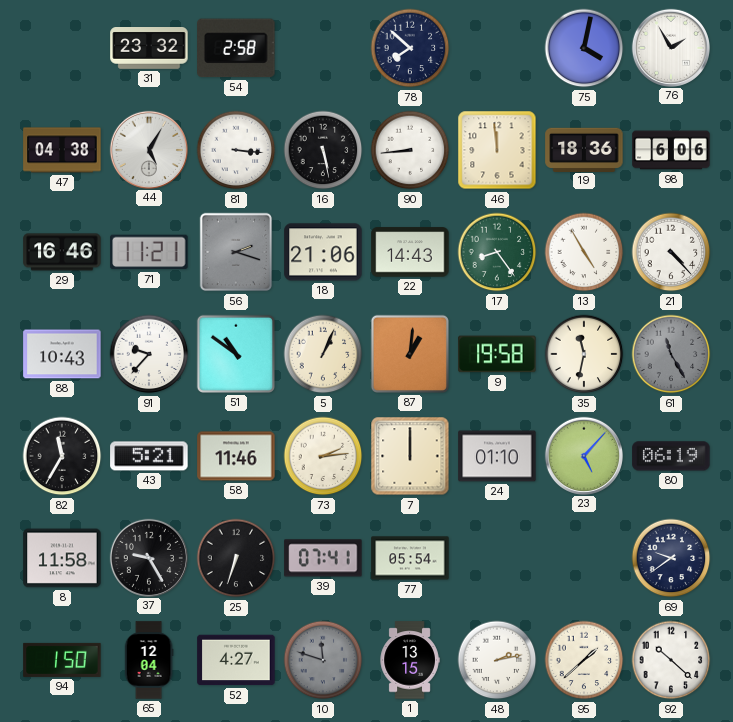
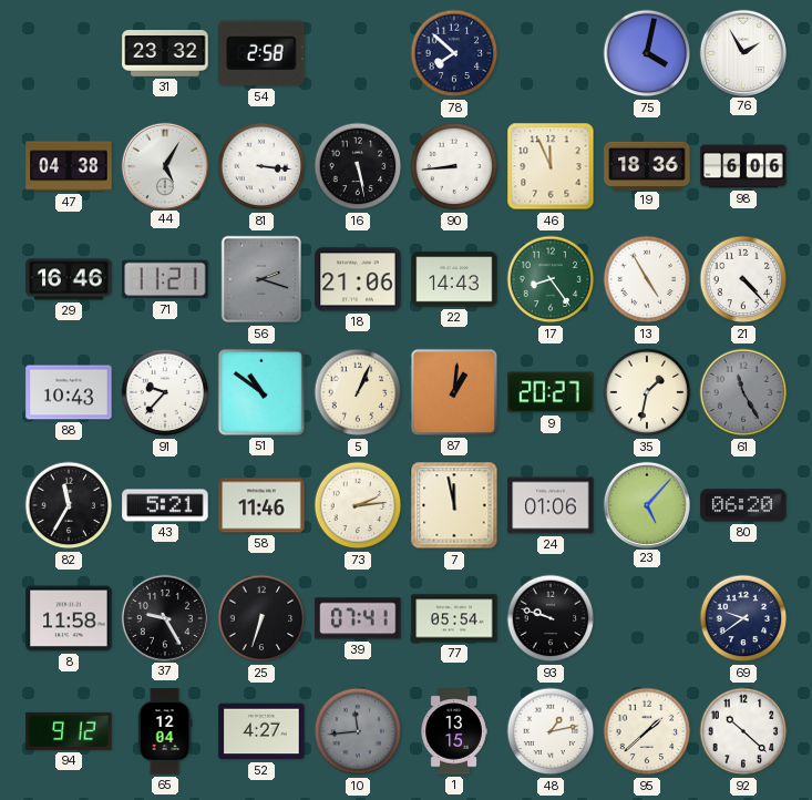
46: 11:59 -> 11:56 (551, 166)
9: 19:58 -> 20:27 (551, 392)
35: 11:32 -> 1:32 (647, 392)
7: 12:00 -> 11:58 (454, 505)
24: 01:10 -> 01:06 (551, 505)
80: 06:19 -> 06:20 (743, 505)
93: none -> 9:48 (551, 618)
94: 1:50 -> 9:12 (69, 731)
10: 11:48 -> 11:44 (358, 731)
48: 2:13 -> 1:13 (551, 731)
